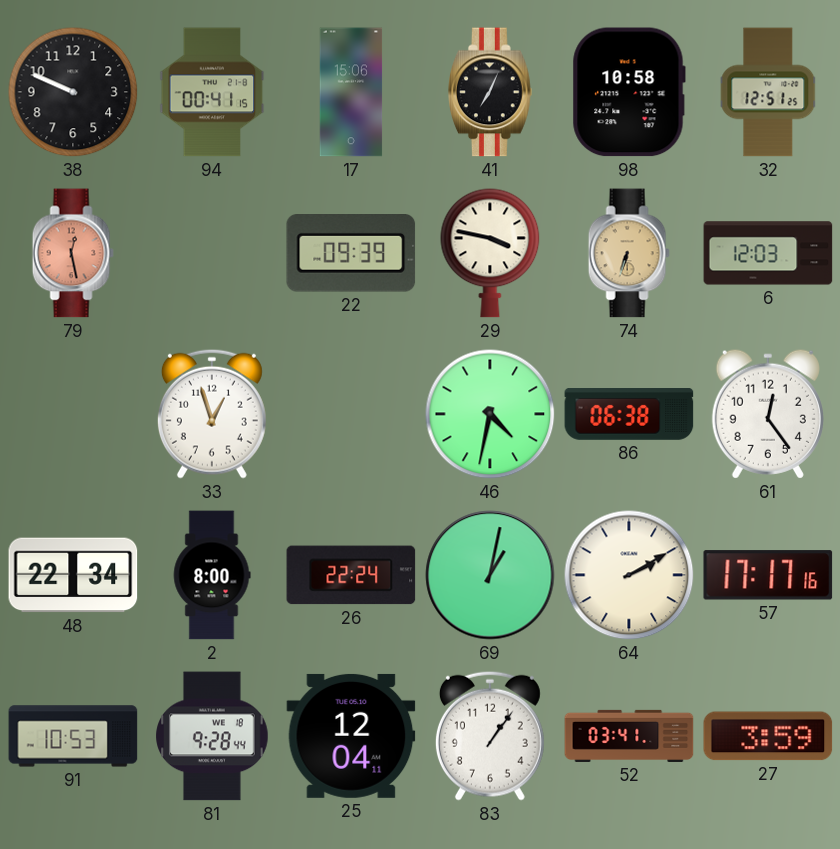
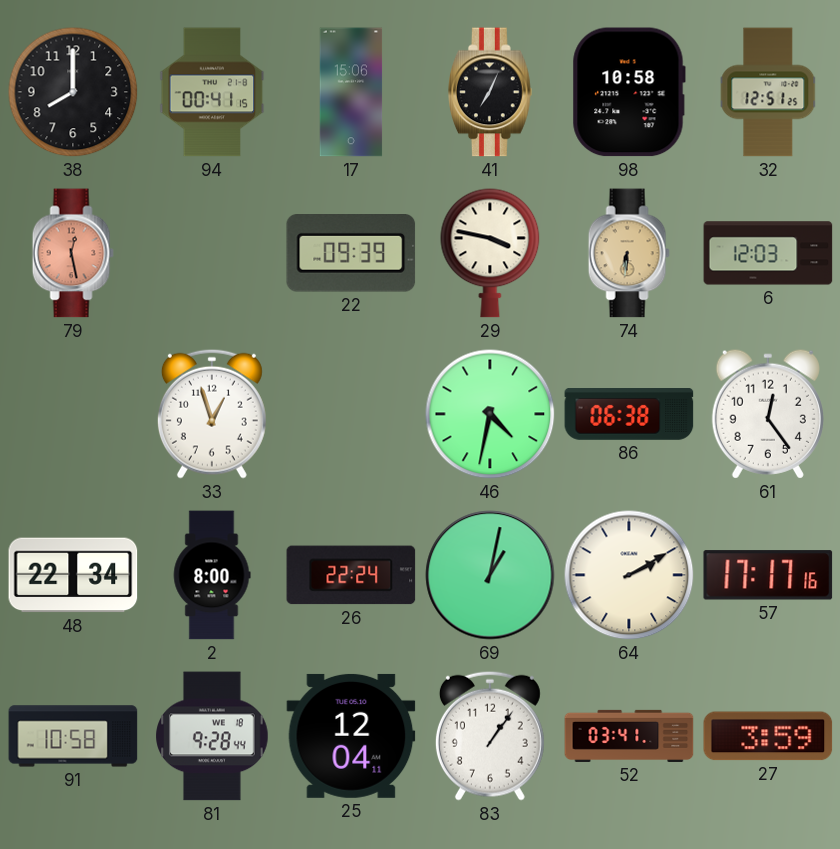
38: 9:49 -> 8:00 (73, 92)
74: 6:33 -> 6:31 (629, 253)
91: 10:53 -> 10:58 (73, 736)
